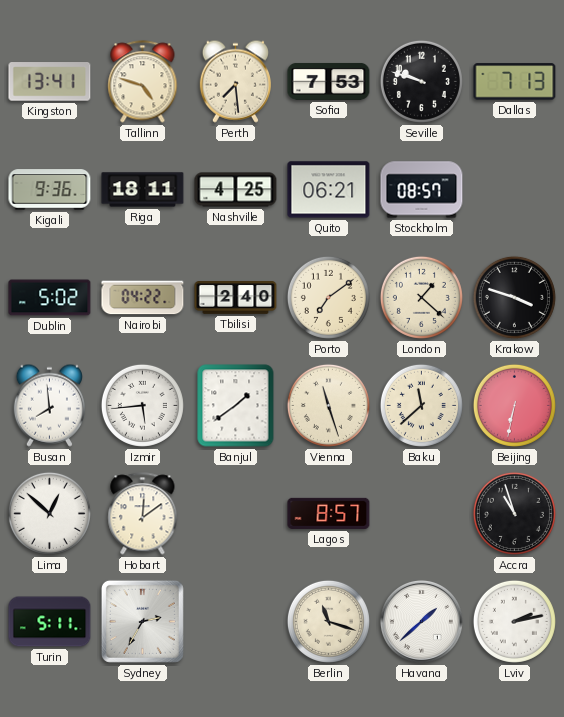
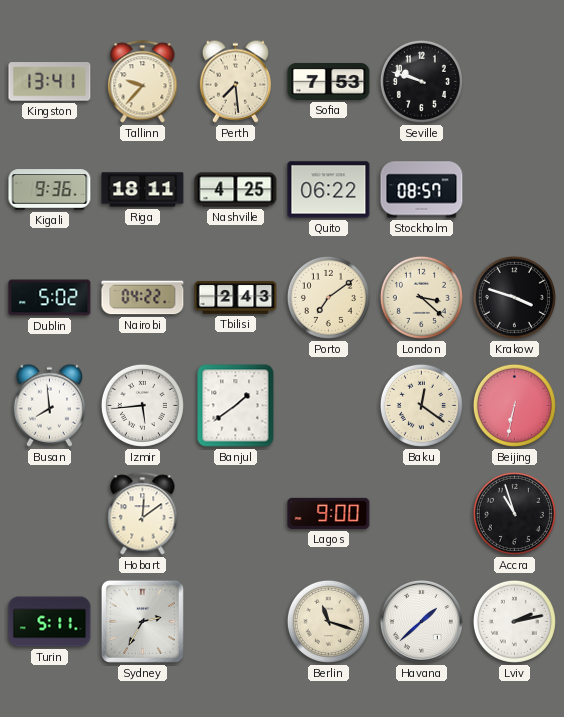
Tallinn: 4:48 -> 9:37 (143, 82)
Dallas: 7:13 -> none (515, 82)
Quito: 06:21 -> 06:22 (329, 190)
Tbilisi: 2:40 -> 2:43 (236, 298)
London: 1:22 -> 3:22 (421, 297)
Vienna: 11:27 -> none (328, 405)
Baku: 11:38 -> 12:21 (421, 405)
Lima: 12:52 -> none (49, 513)
Lagos: 8:57 -> 9:00 (329, 513)
